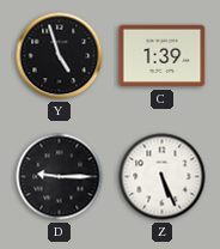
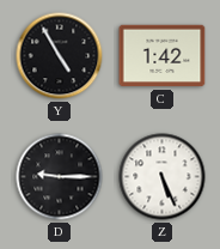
Y: 4:57 -> 4:55 (60, 56)
C: 1:39 -> 1:42 (163, 56)
